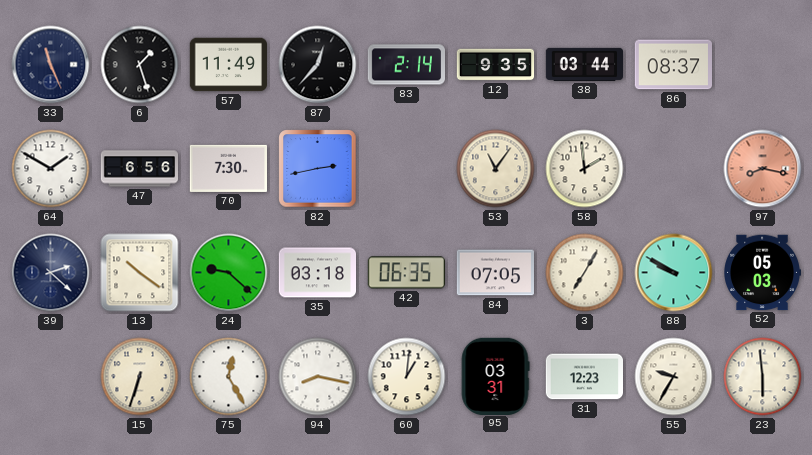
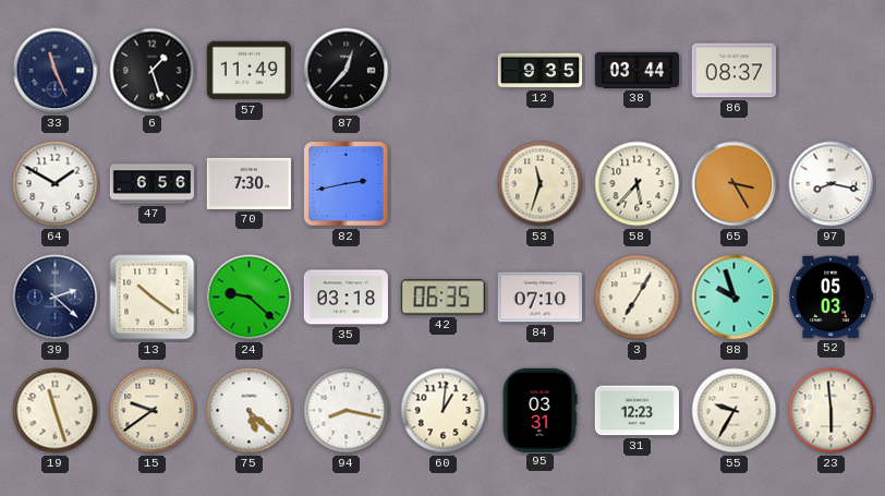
83: 2:14 -> none (406, 65)
53: 11:06 -> 11:33 (541, 184)
58: 1:59 -> 5:37 (638, 184)
65: none -> 3:25 (735, 184)
97 dial: salmon -> white (832, 184)
84: 07:05 -> 07:10 (540, 298)
88: 9:50 -> 9:57 (735, 298)
19: none -> 11:27 (56, 411)
15: 6:33 -> 9:39 (153, 411)
75: 12:25 -> 5:22 (250, 411)
